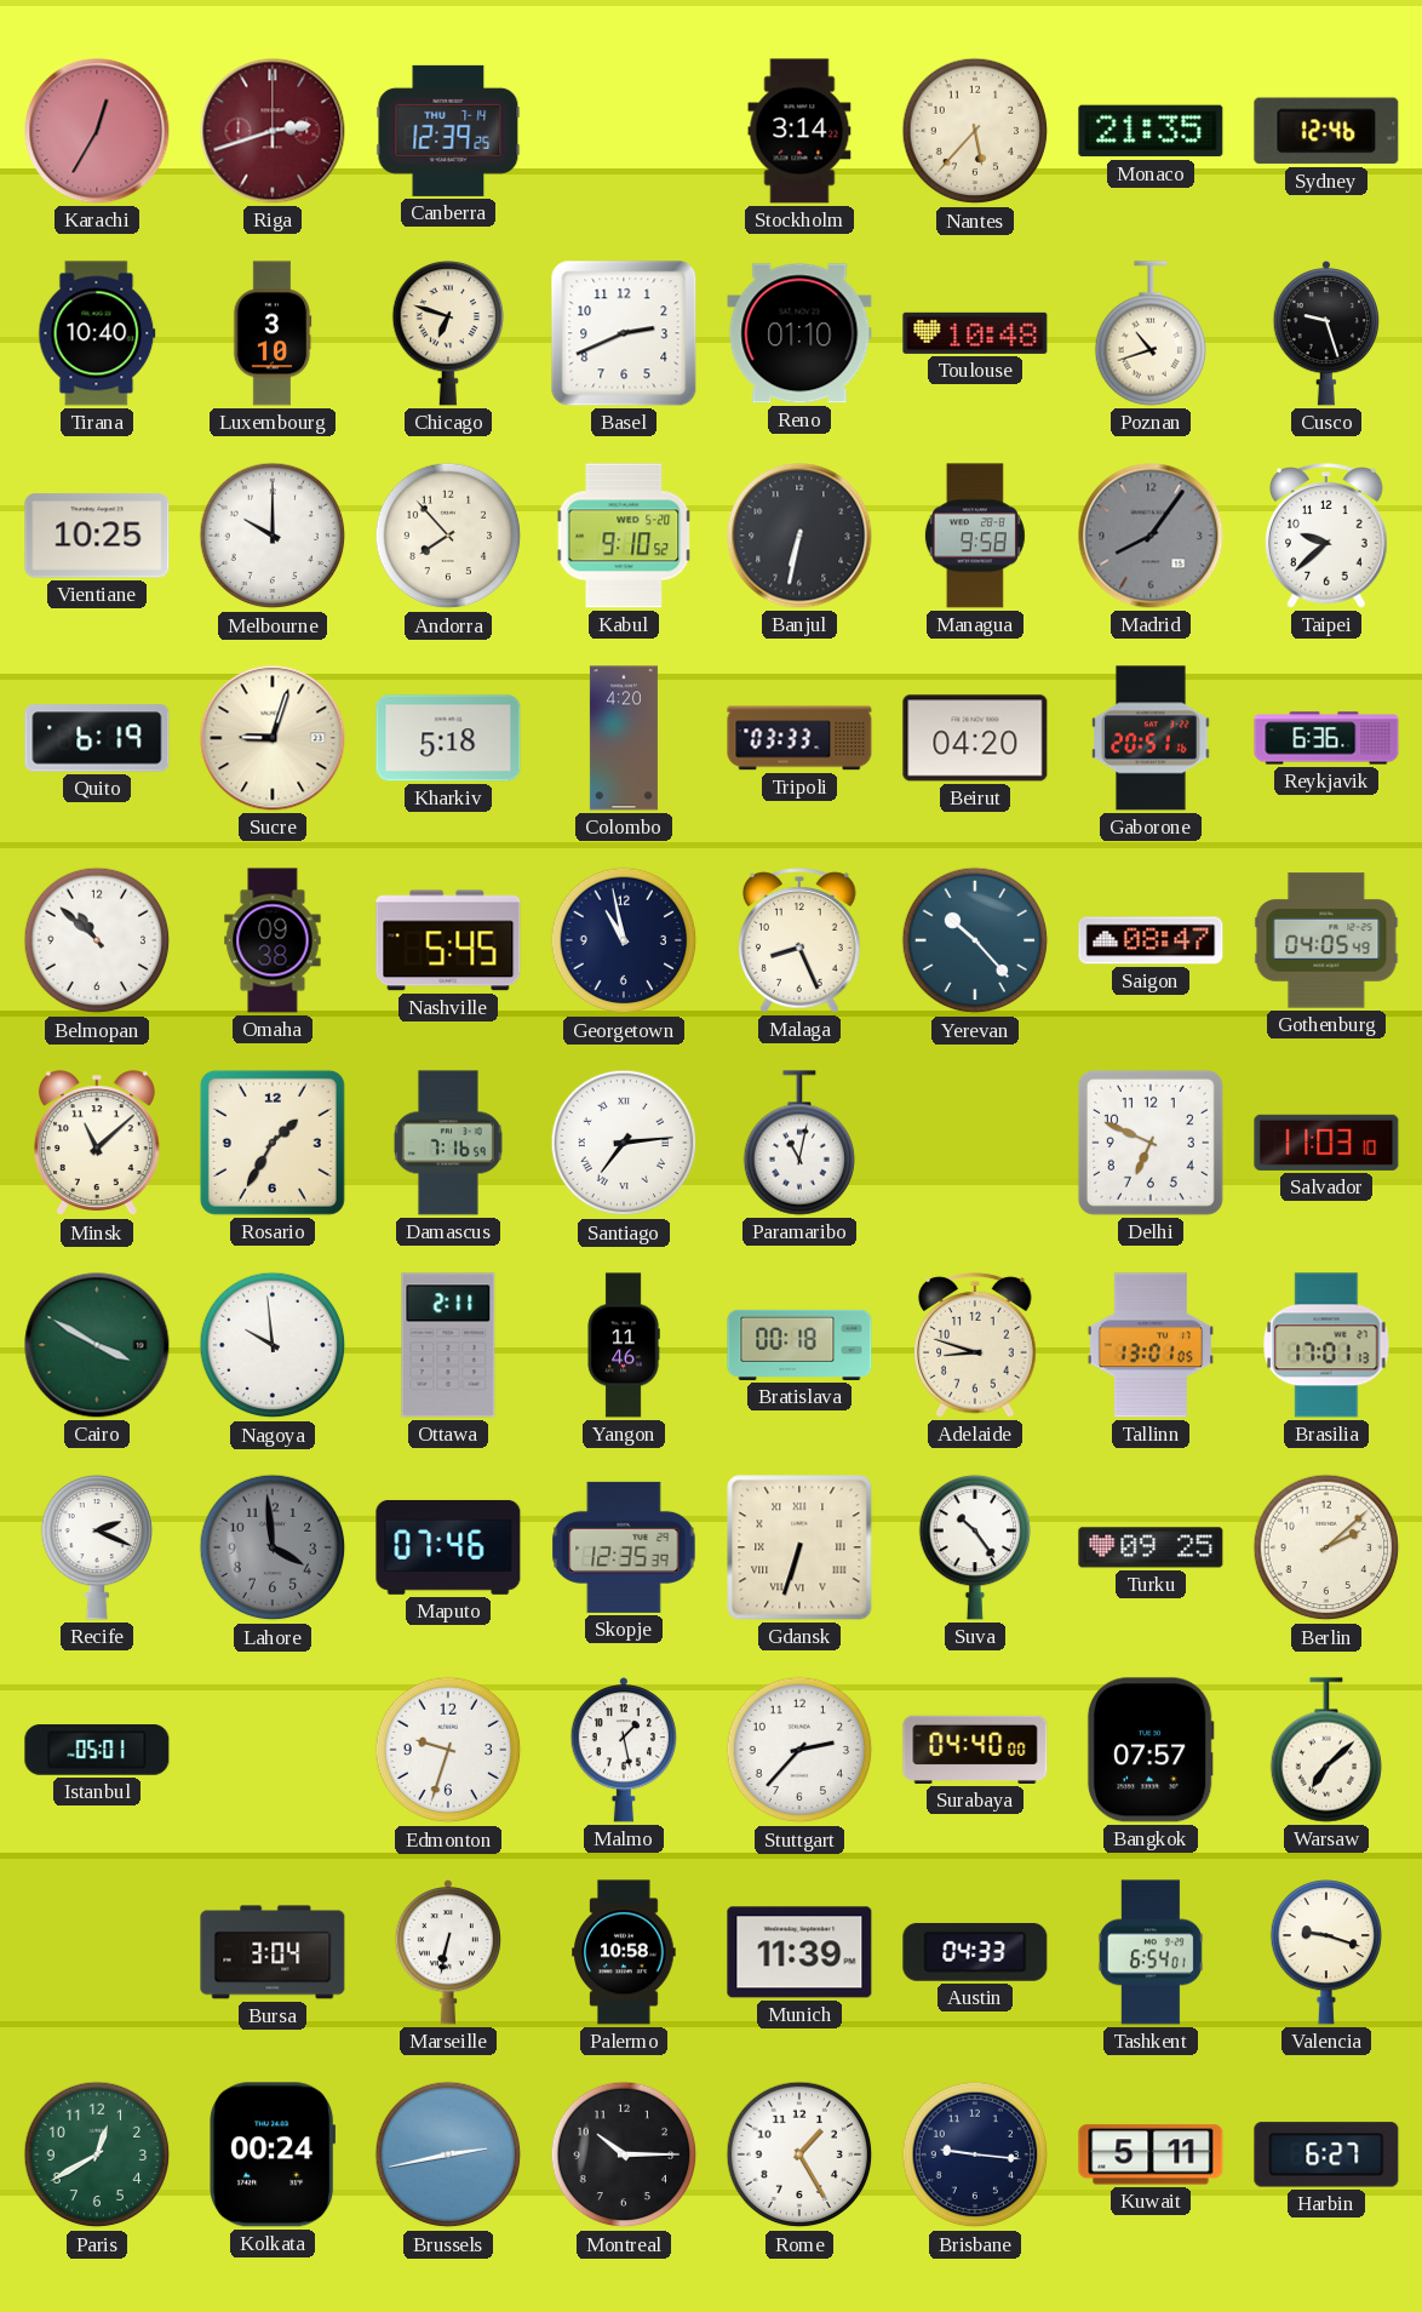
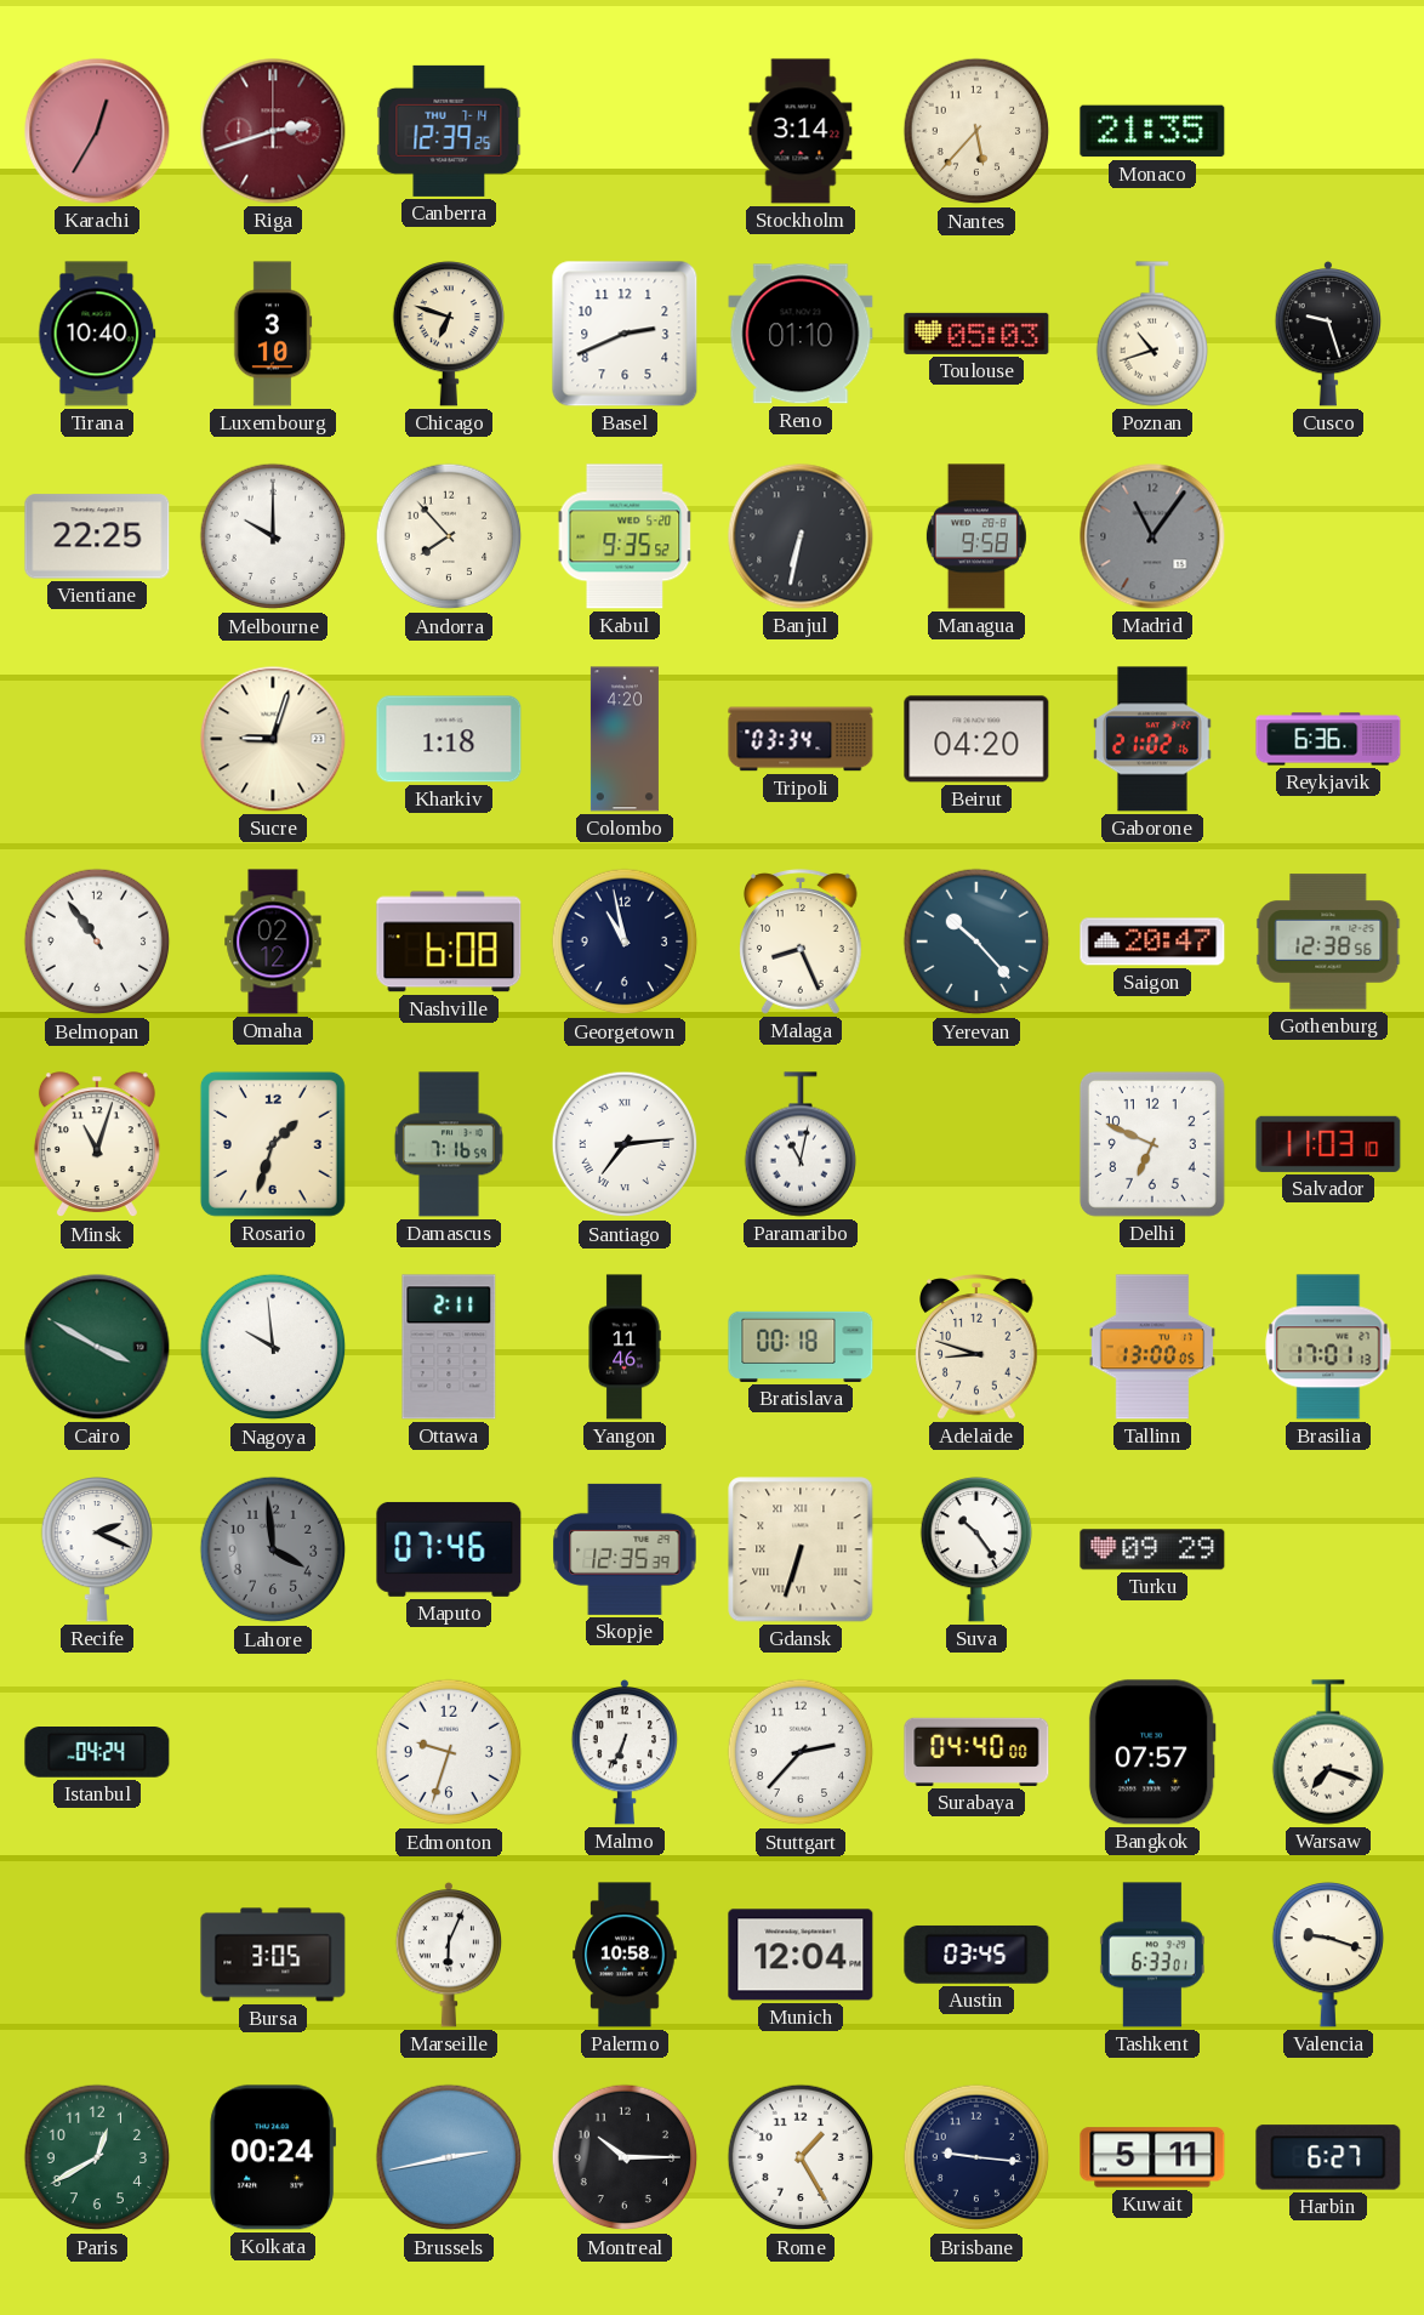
Sydney: 12:46 -> none (1326, 131)
Toulouse: 10:48 -> 05:03 (976, 334)
Vientiane: 10:25 -> 22:25 (97, 536)
Kabul: 9:10 -> 9:35 (625, 536)
Madrid: 8:06 -> 11:06 (1152, 536)
Taipei: 9:38 -> none (1326, 536)
Quito: 6:19 -> none (97, 738)
Kharkiv: 5:18 -> 1:18 (449, 739)
Tripoli: 03:33 -> 03:34 (801, 739)
Gaborone: 20:51 -> 21:02 (1152, 739)
Belmopan: 10:52 -> 10:54 (97, 942)
Omaha: 09:38 -> 02:12 (273, 942)
Nashville: 5:45 -> 6:08 (449, 942)
Saigon: 08:47 -> 20:47 (1152, 942)
Gothenburg: 04:05 -> 12:38 (1328, 942)
Minsk: 11:08 -> 11:03 (97, 1145)
Rosario: 1:35 -> 1:33 (273, 1144)
Tallinn: 13:01 -> 13:00 (1151, 1347)
Turku: 09:25 -> 09:29 (1152, 1549)
Berlin: 2:08 -> none (1326, 1547)
Istanbul: 05:01 -> 04:24 (97, 1752)
Malmo: 1:28 -> 6:34 (625, 1753)
Warsaw: 7:08 -> 7:18 (1327, 1752)
Bursa: 3:04 -> 3:05 (273, 1955)
Marseille: 6:32 -> 6:04 (449, 1956)
Munich: 11:39 -> 12:04 (801, 1955)
Austin: 04:33 -> 03:45 (976, 1955)
Tashkent: 6:54 -> 6:33 (1152, 1955)
